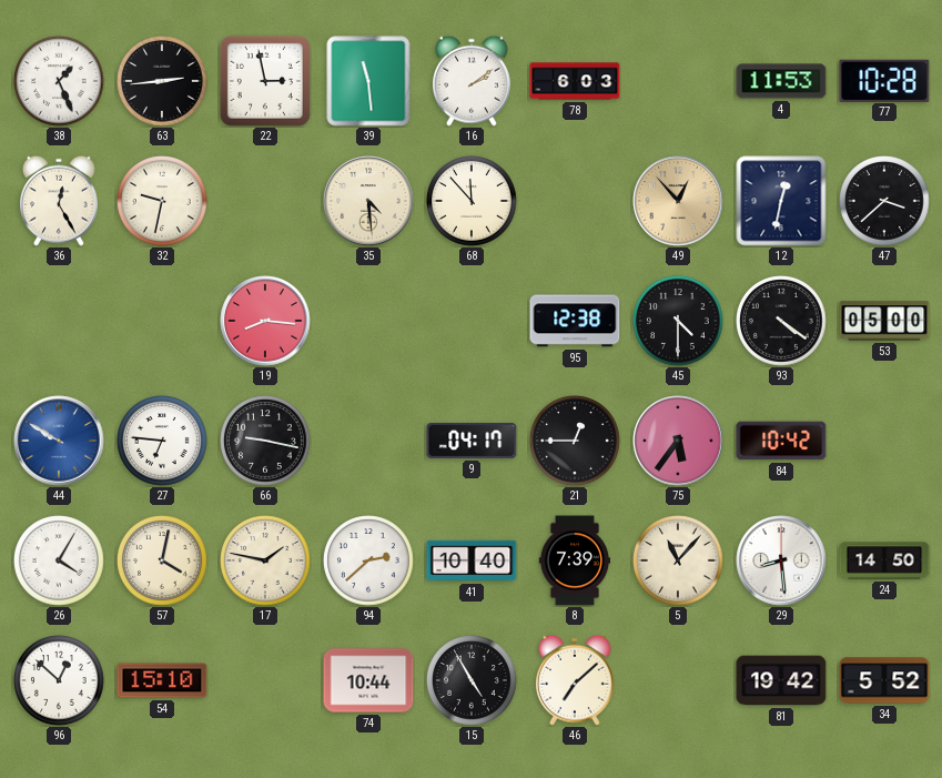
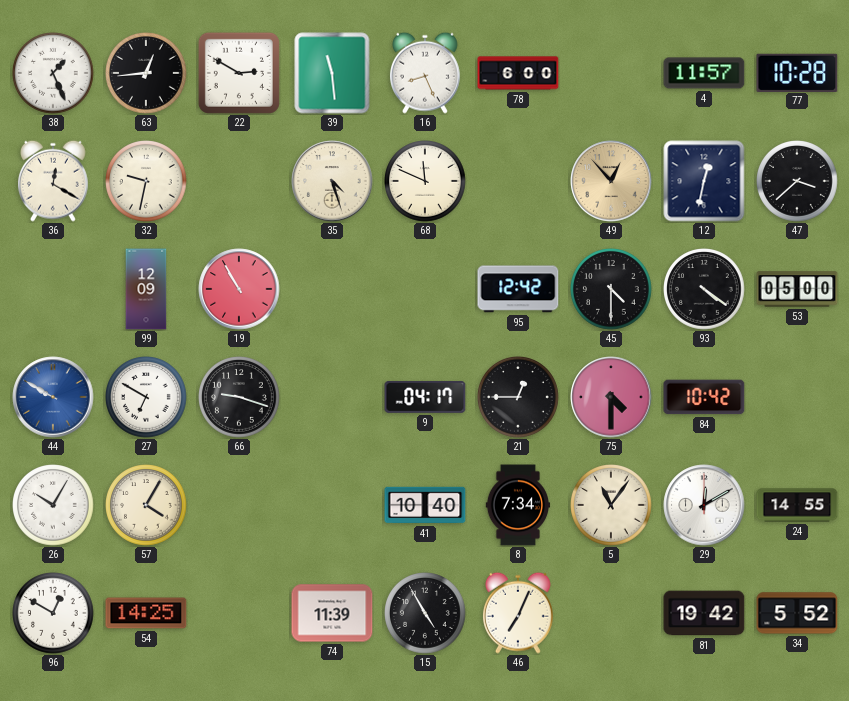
63: 2:44 -> 12:44 (147, 74)
22: 2:58 -> 2:50 (239, 73)
16: 2:09 -> 8:26 (425, 73)
78: 6:03 -> 6:00 (518, 73)
4: 11:53 -> 11:57 (704, 73)
36: 12:25 -> 12:20 (53, 181)
35: 4:29 -> 4:27 (332, 181)
68: 11:53 -> 11:49 (426, 182)
99: none -> 12:09 (146, 289)
19: 8:16 -> 10:55 (239, 289)
95: 12:38 -> 12:42 (518, 289)
27: 6:46 -> 6:50 (147, 398)
66: 9:17 -> 9:18 (240, 398)
75: 5:36 -> 4:30 (611, 397)
26: 4:05 -> 10:05 (54, 506)
57: 4:02 -> 4:05 (147, 506)
17: 1:47 -> none (266, 562)
94: 2:38 -> none (369, 562)
8: 7:39 -> 7:34 (518, 505)
5: 11:07 -> 11:06 (612, 506)
29: 8:29 -> 12:10 (704, 505)
24: 14:50 -> 14:55 (797, 505)
96: 12:52 -> 12:50 (54, 614)
54: 15:10 -> 14:25 (146, 613)
74: 10:44 -> 11:39 (332, 613)
46: 7:08 -> 7:04 (518, 613)
